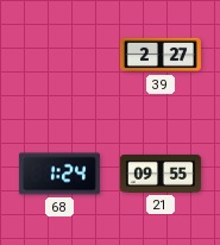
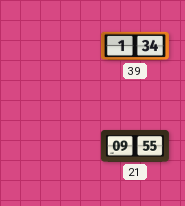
39: 2:27 -> 1:34 (135, 46)
68: 1:24 -> none (59, 174)
